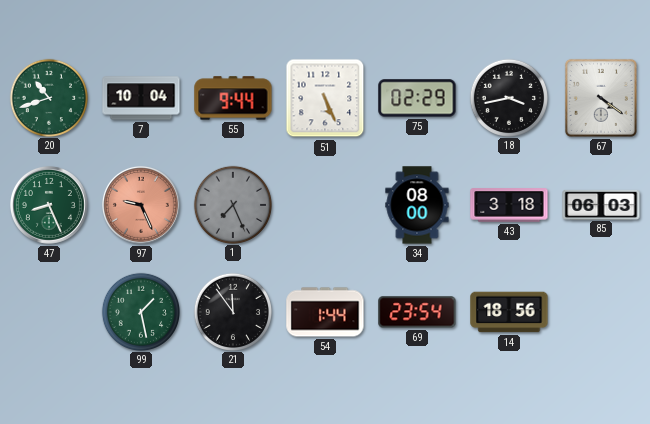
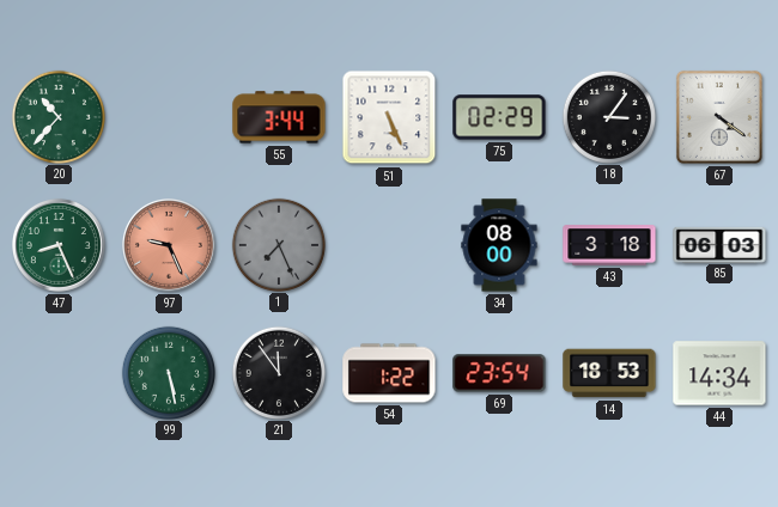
20: 10:42 -> 10:37 (57, 116)
7: 10:04 -> none (141, 98)
55: 9:44 -> 3:44 (279, 117)
18: 3:43 -> 3:06 (608, 116)
99: 1:28 -> 5:28 (168, 372)
54: 1:44 -> 1:22 (389, 373)
14: 18:56 -> 18:53 (609, 373)
44: none -> 14:34 (719, 373)
